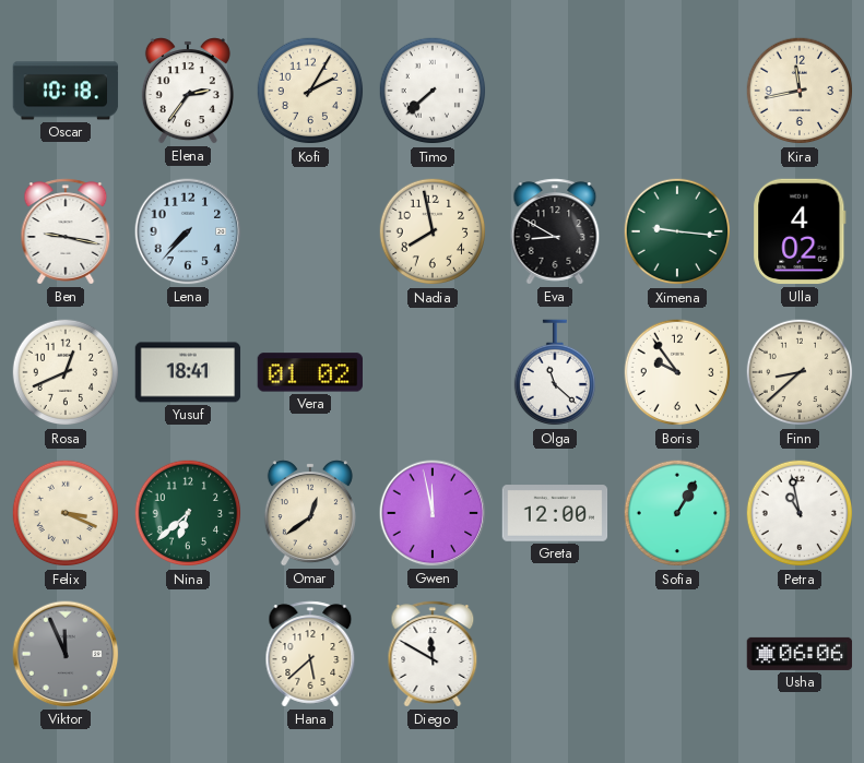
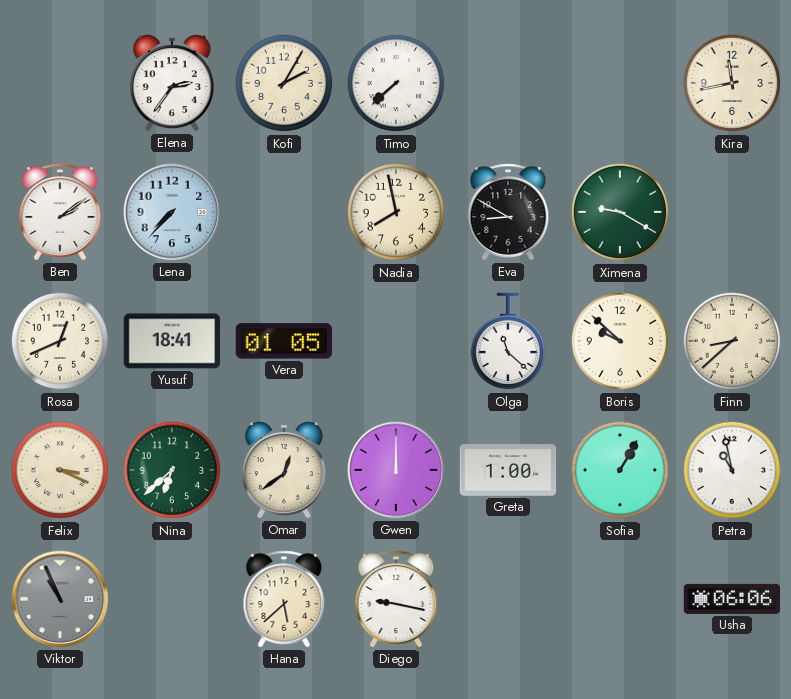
Oscar: 10:18 -> none (66, 91)
Ben: 9:17 -> 2:09 (60, 212)
Ximena: 9:16 -> 9:20 (620, 212)
Ulla: 4:02 -> none (800, 231)
Vera: 01:02 -> 01:05 (283, 341)
Boris: 9:54 -> 9:52 (620, 341)
Gwen: 11:58 -> 12:00 (396, 470)
Greta: 12:00 -> 1:00 (508, 470)
Viktor: 11:56 -> 10:56 (60, 599)
Diego: 11:50 -> 9:17 (396, 599)
